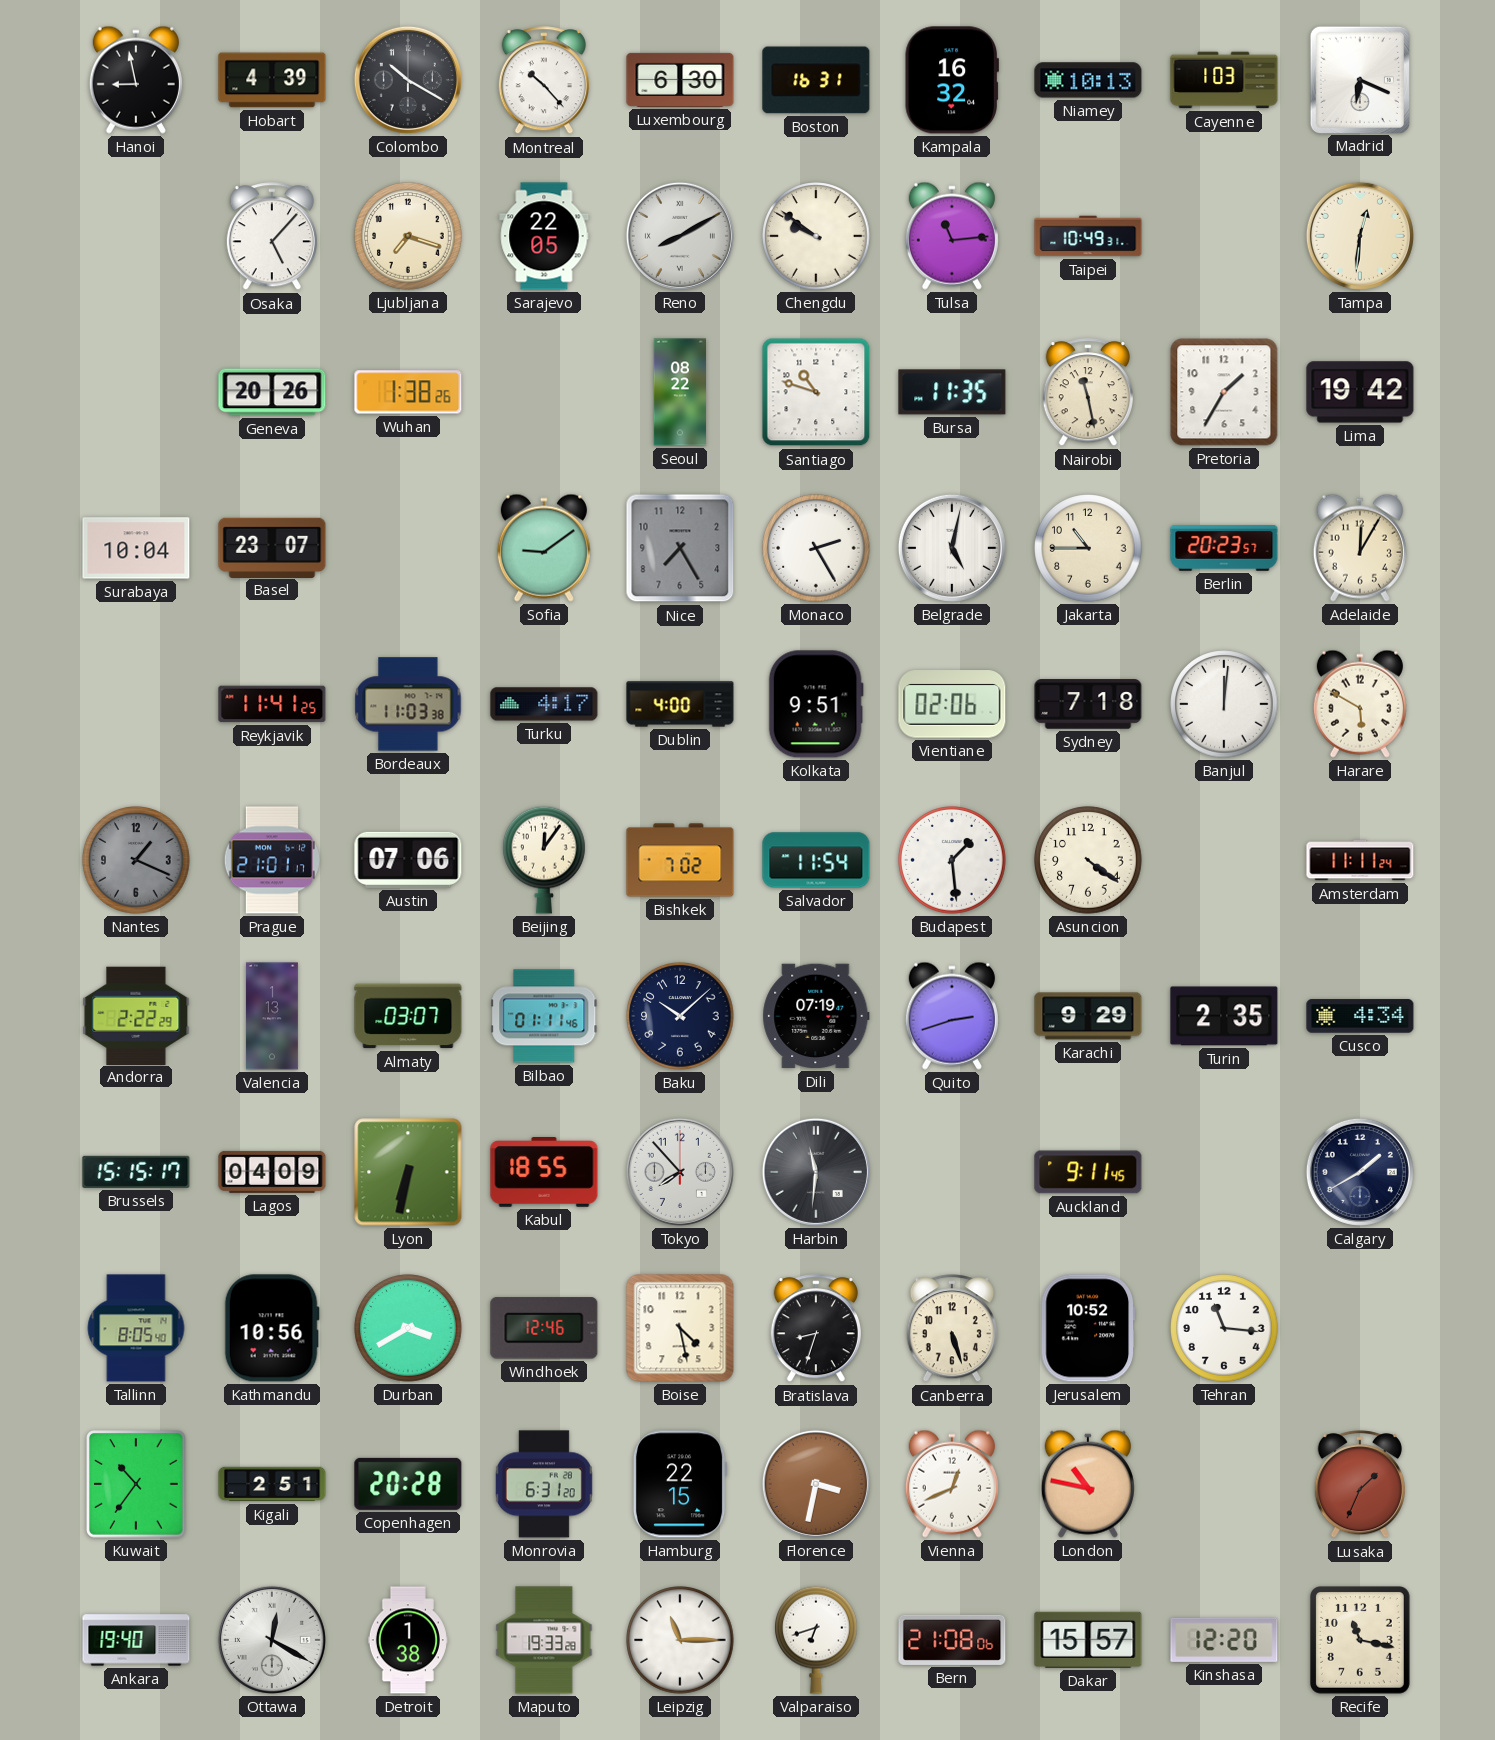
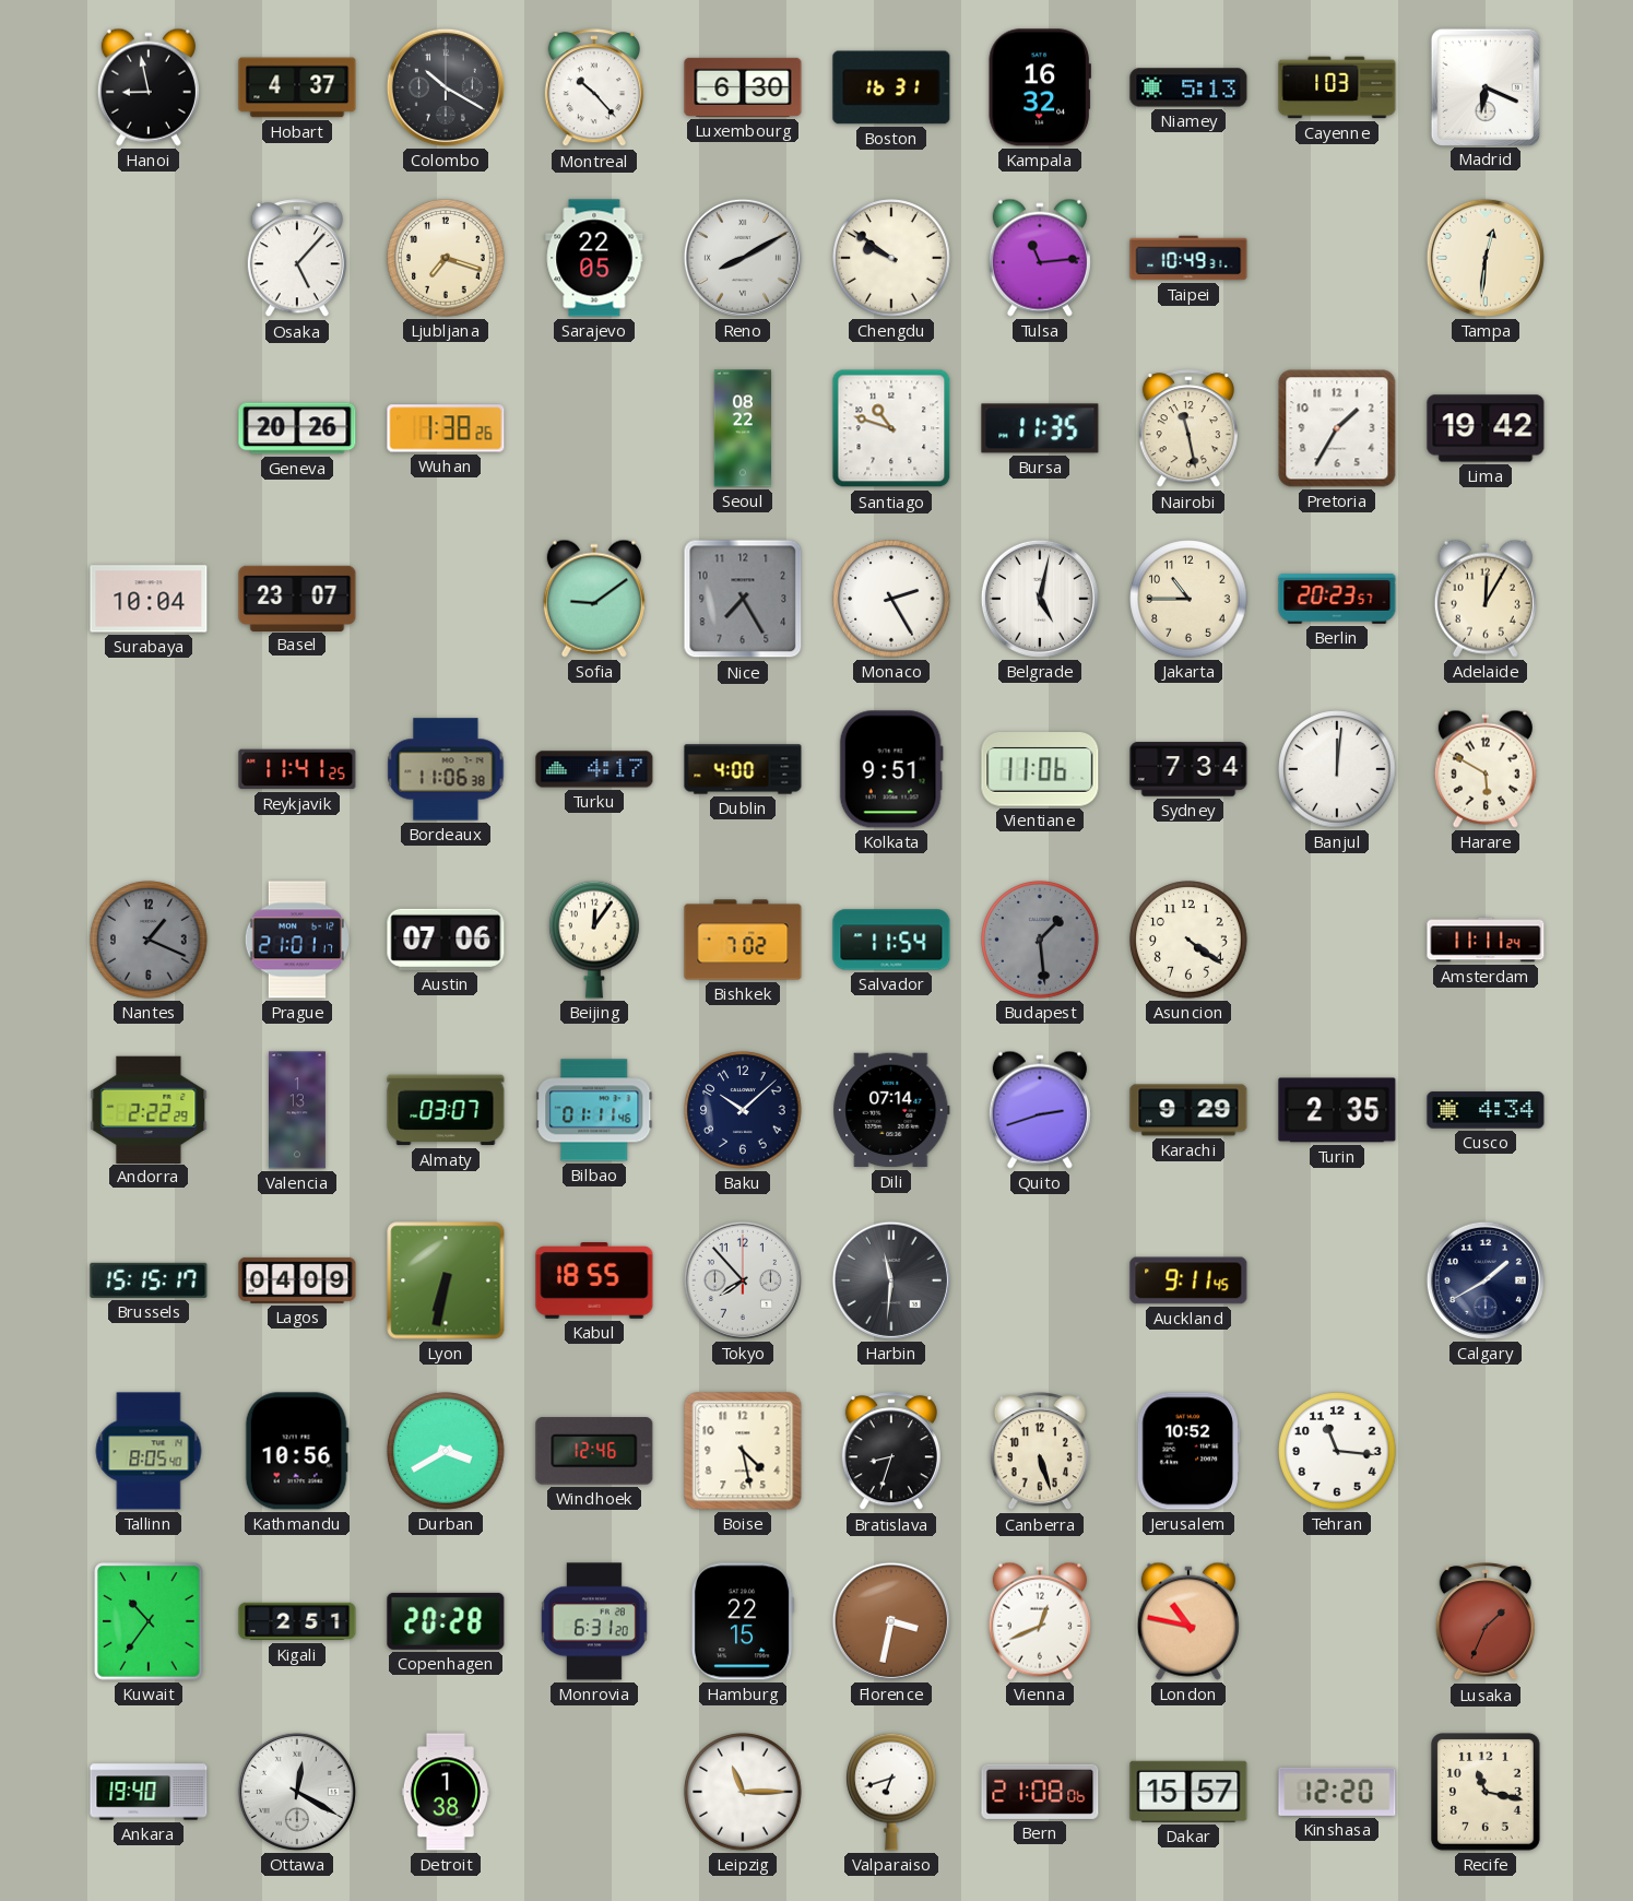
Hobart: 4:39 -> 4:37 (297, 87)
Niamey: 10:13 -> 5:13 (1188, 87)
Bordeaux: 11:03 -> 11:06 (446, 769)
Vientiane: 02:06 -> 11:06 (1040, 769)
Sydney: 7:18 -> 7:34 (1188, 769)
Budapest dial: white -> grey (1040, 940)
Dili: 07:19 -> 07:14 (891, 1110)
Maputo: 19:33 -> none (544, 1640)
